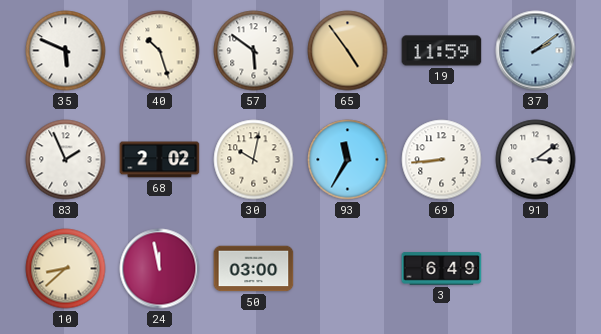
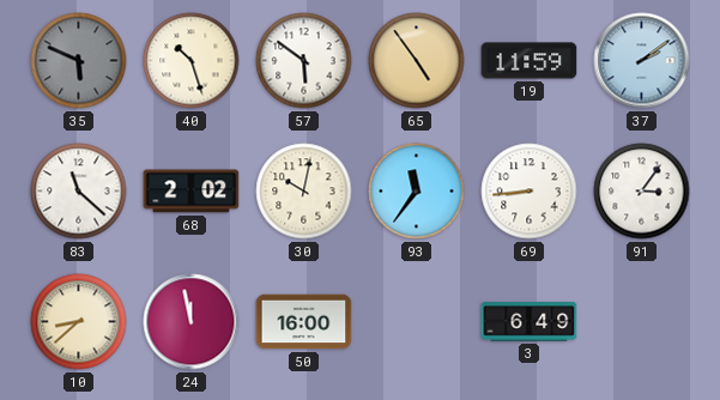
35 dial: white -> grey (79, 61)
83: 1:56 -> 11:22 (79, 192)
93: 11:35 -> 11:36 (417, 192)
91: 3:09 -> 3:06 (642, 192)
50: 03:00 -> 16:00 (304, 322)
